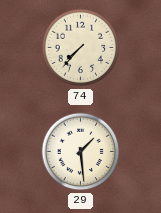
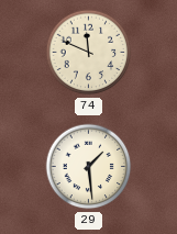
74: 7:37 -> 11:49 (89, 53)
